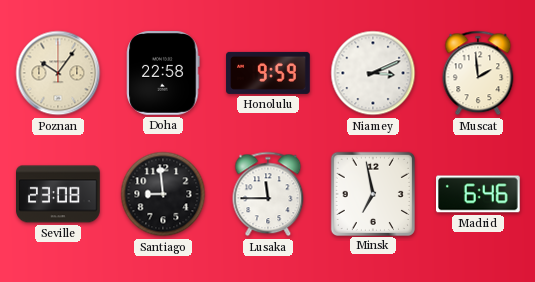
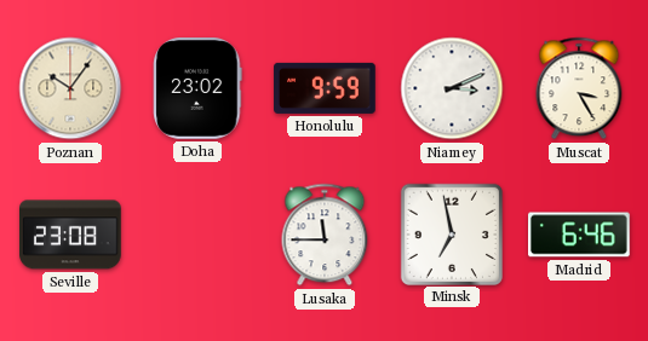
Doha: 22:58 -> 23:02 (197, 88)
Muscat: 1:59 -> 3:25 (579, 88)
Santiago: 8:59 -> none (163, 194)
